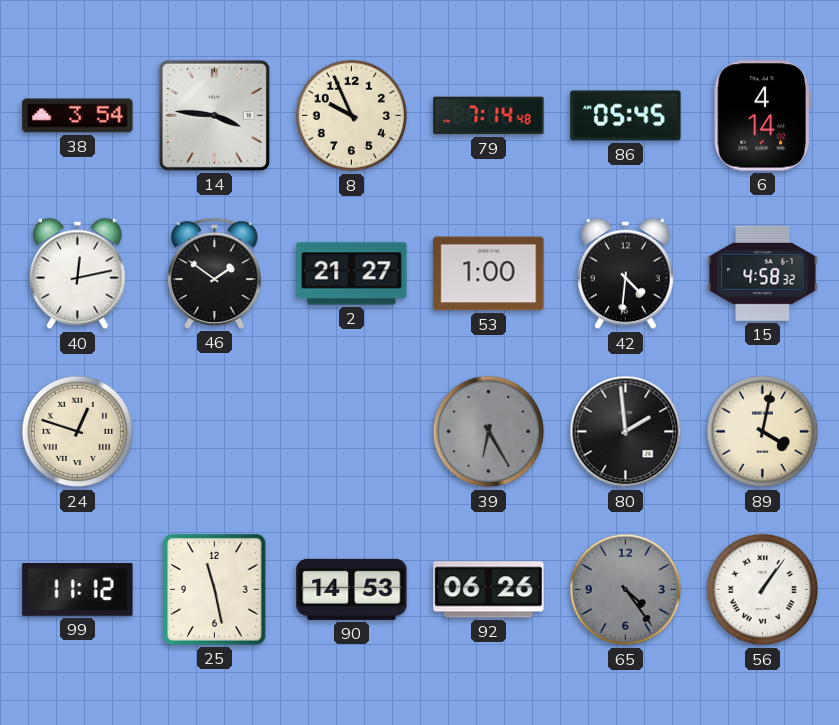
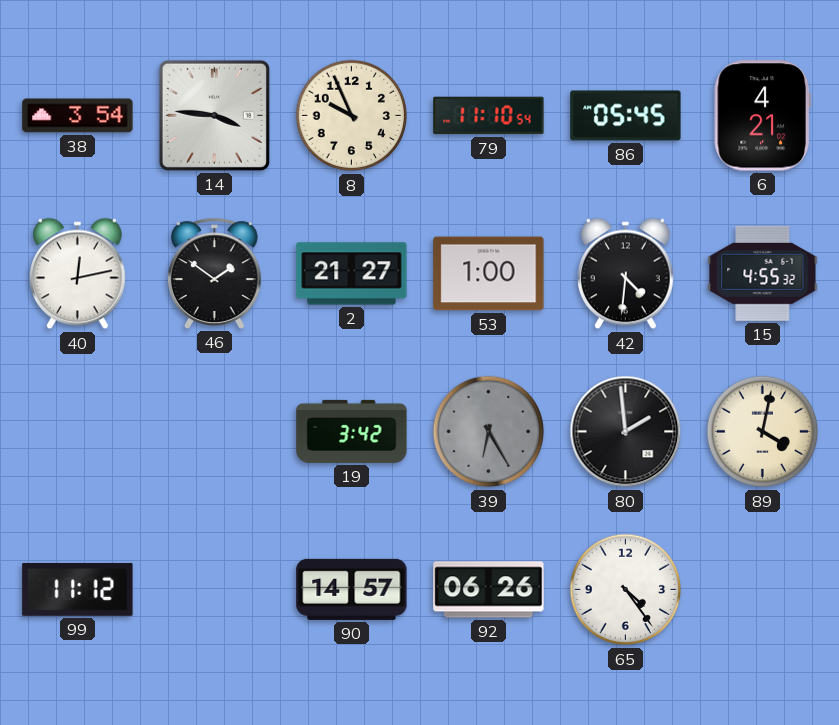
79: 7:14 -> 11:10 (489, 116)
6: 4:14 -> 4:21 (762, 116)
15: 4:58 -> 4:55 (763, 273)
24: 12:48 -> none (78, 432)
19: none -> 3:42 (352, 431)
25: 11:28 -> none (215, 590)
90: 14:53 -> 14:57 (352, 589)
65 dial: grey -> white (626, 590)
56: 1:06 -> none (763, 590)
